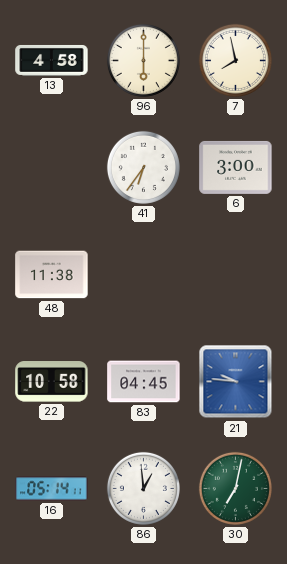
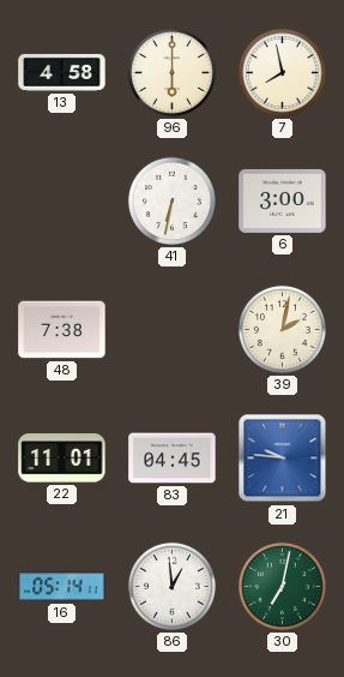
41: 6:36 -> 6:32 (171, 200)
48: 11:38 -> 7:38 (62, 330)
39: none -> 2:02 (282, 329)
22: 10:58 -> 11:01 (62, 459)
